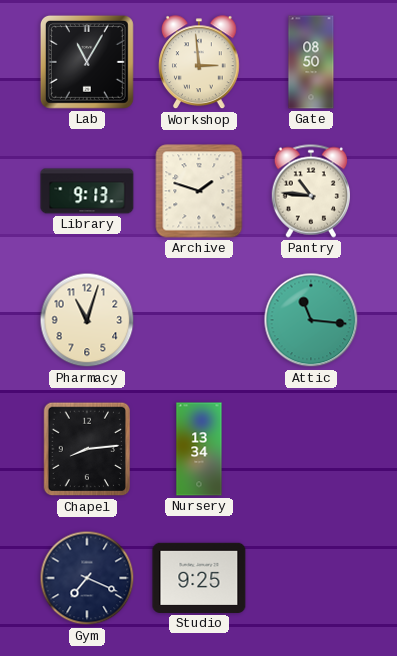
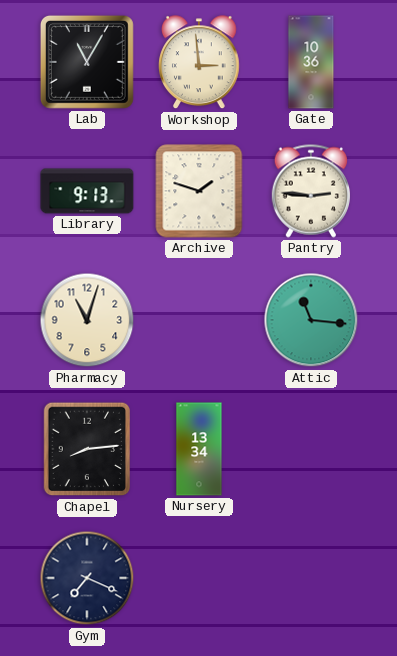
Gate: 08:50 -> 10:36 (311, 62)
Pantry: 10:46 -> 2:46 (310, 191)
Studio: 9:25 -> none (199, 578)
